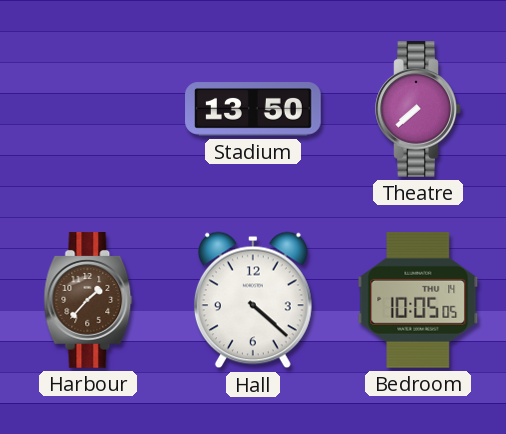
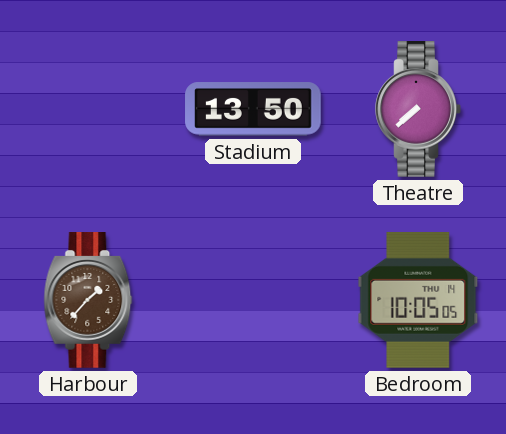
Hall: 4:22 -> none (253, 300)
